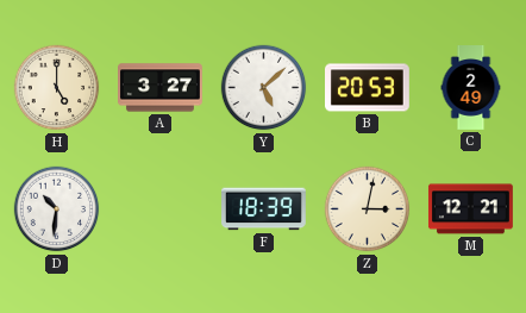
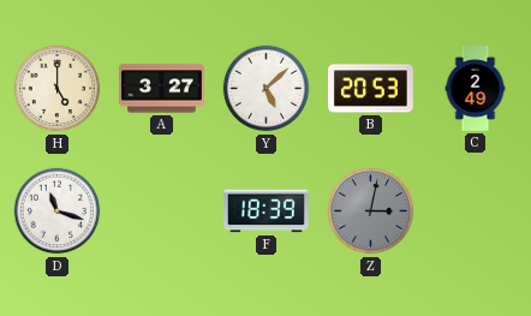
D: 10:31 -> 11:18 (58, 211)
Z dial: cream -> grey (371, 211)
M: 12:21 -> none (470, 209)
